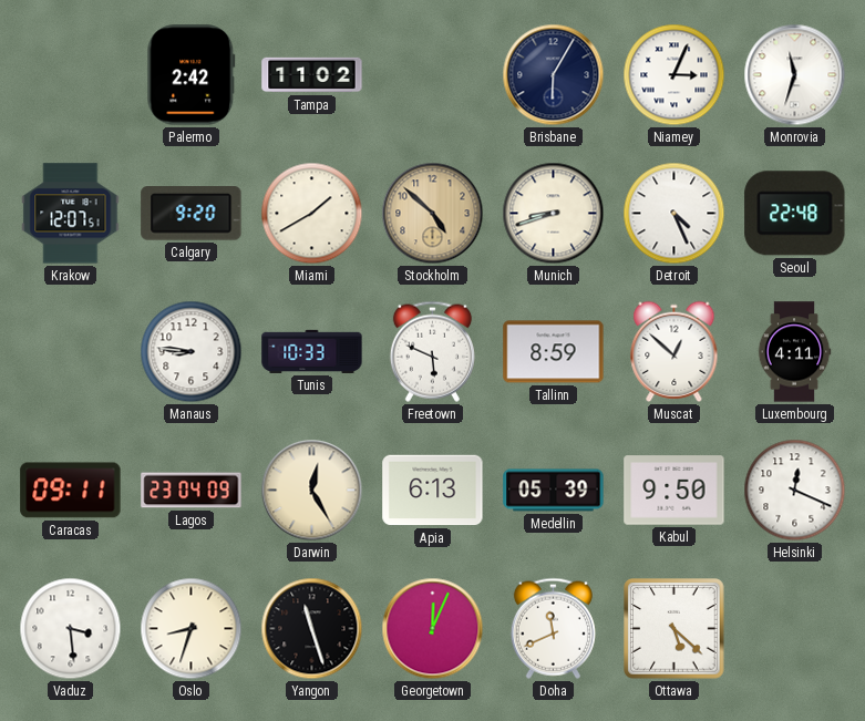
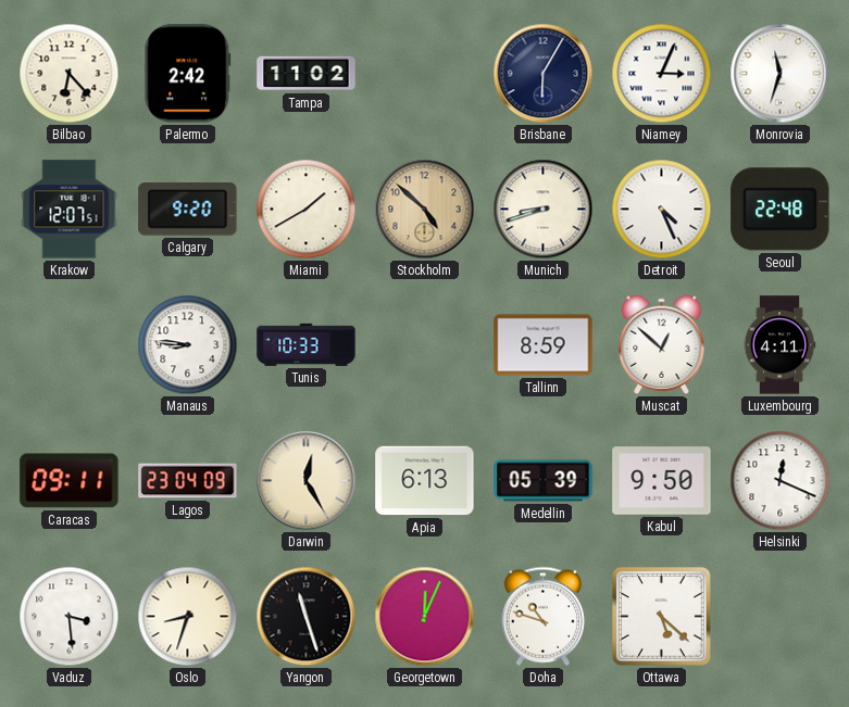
Bilbao: none -> 6:23 (70, 74)
Freetown: 5:49 -> none (432, 351)
Doha: 11:41 -> 10:48 (542, 616)
